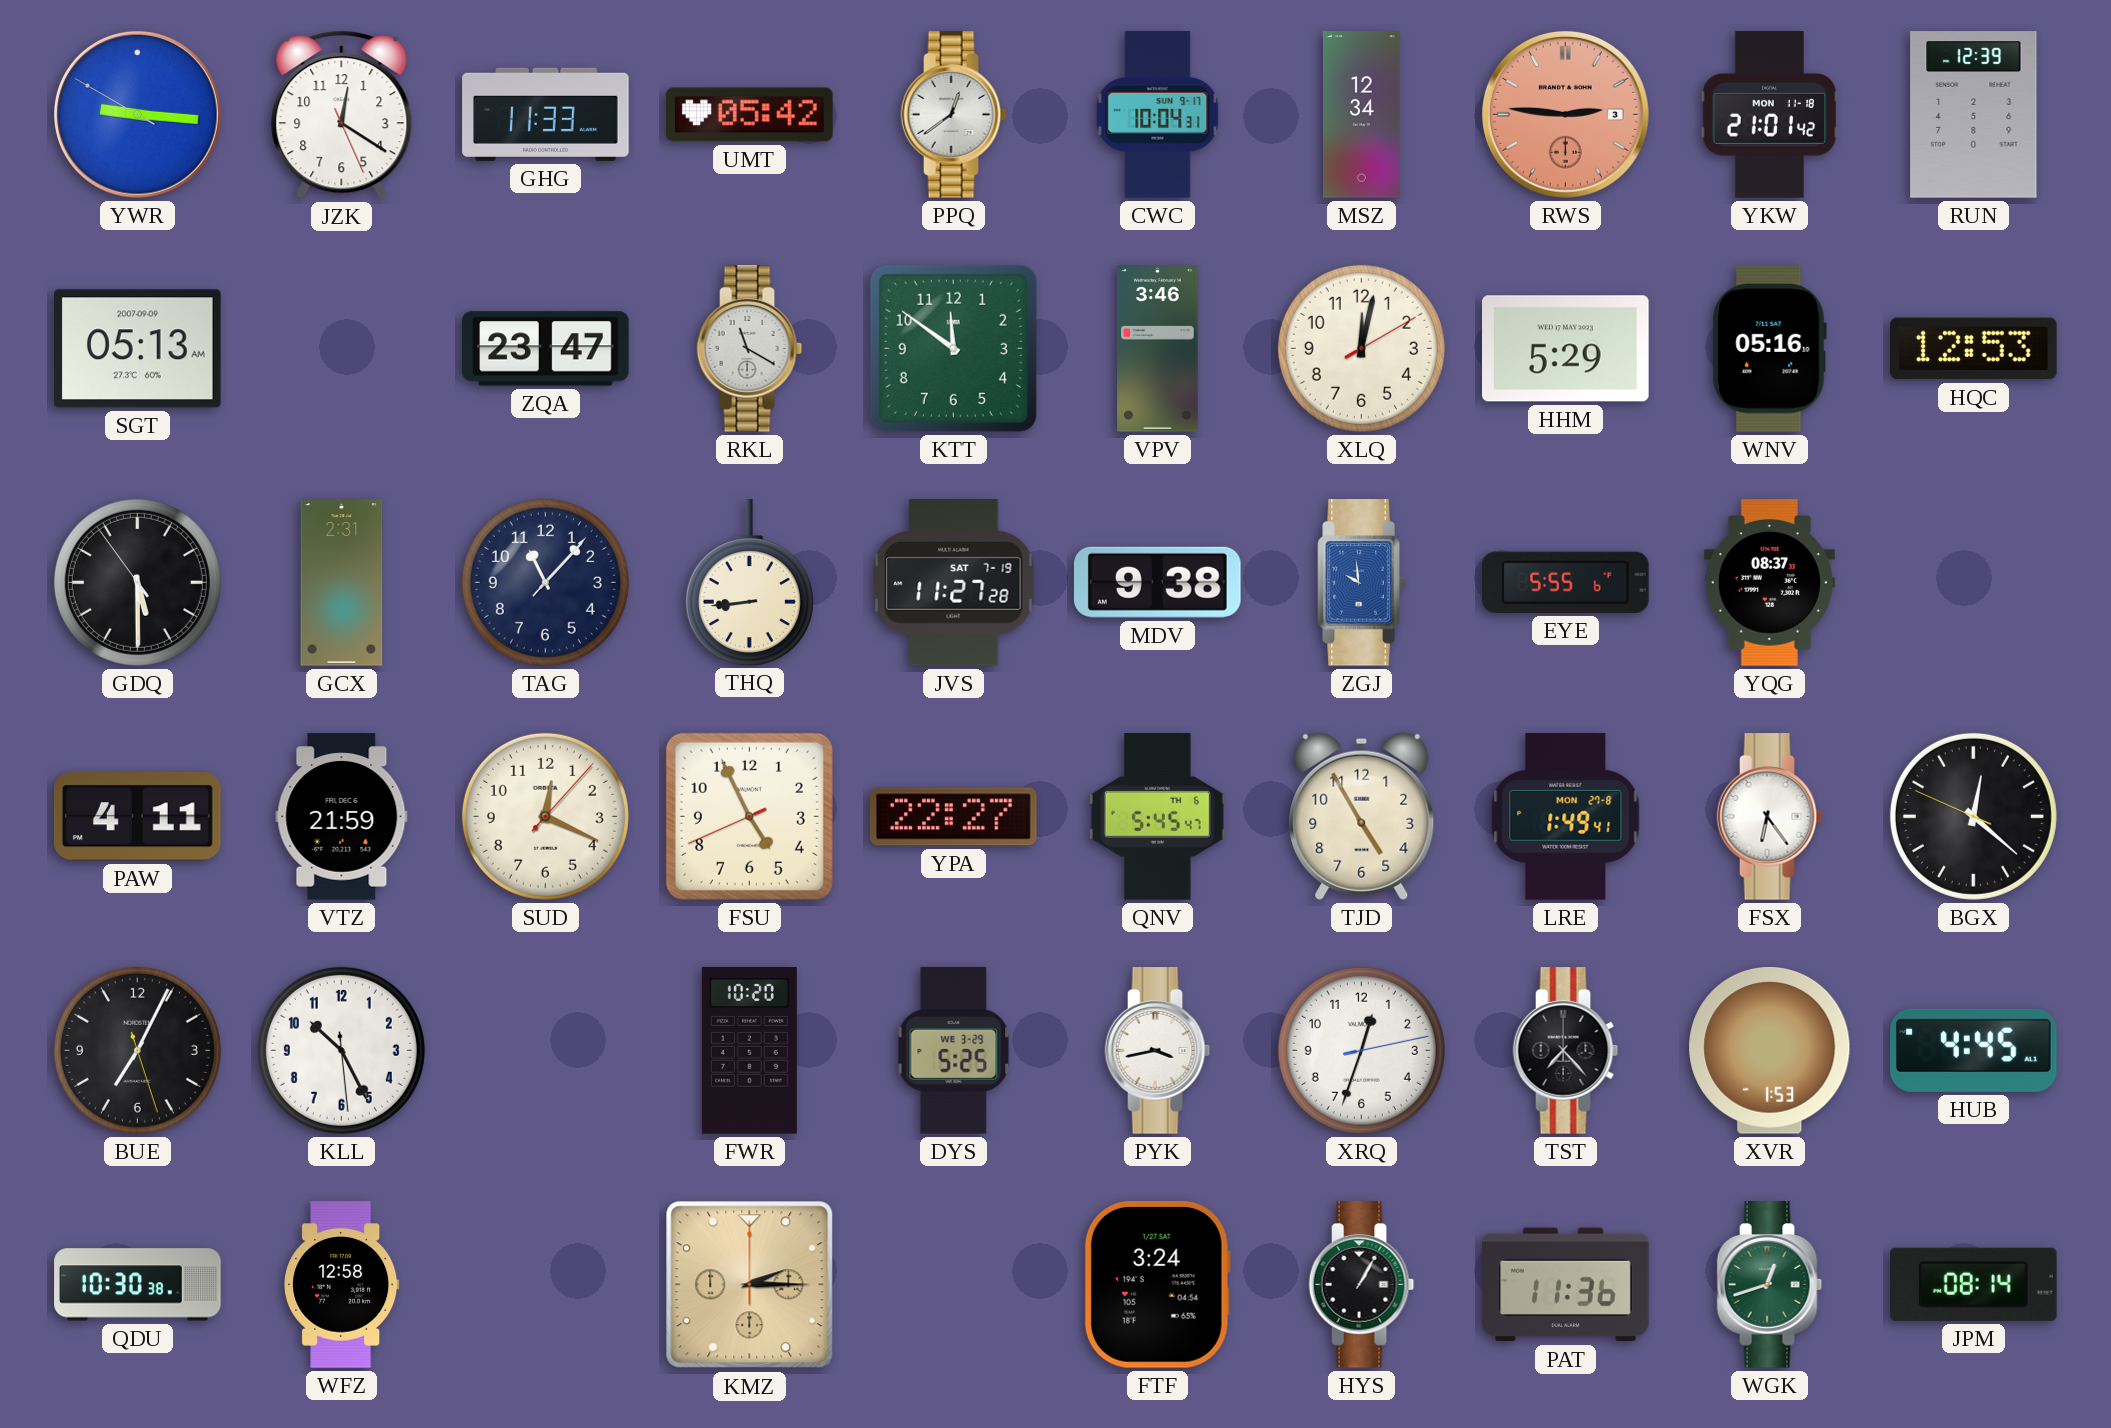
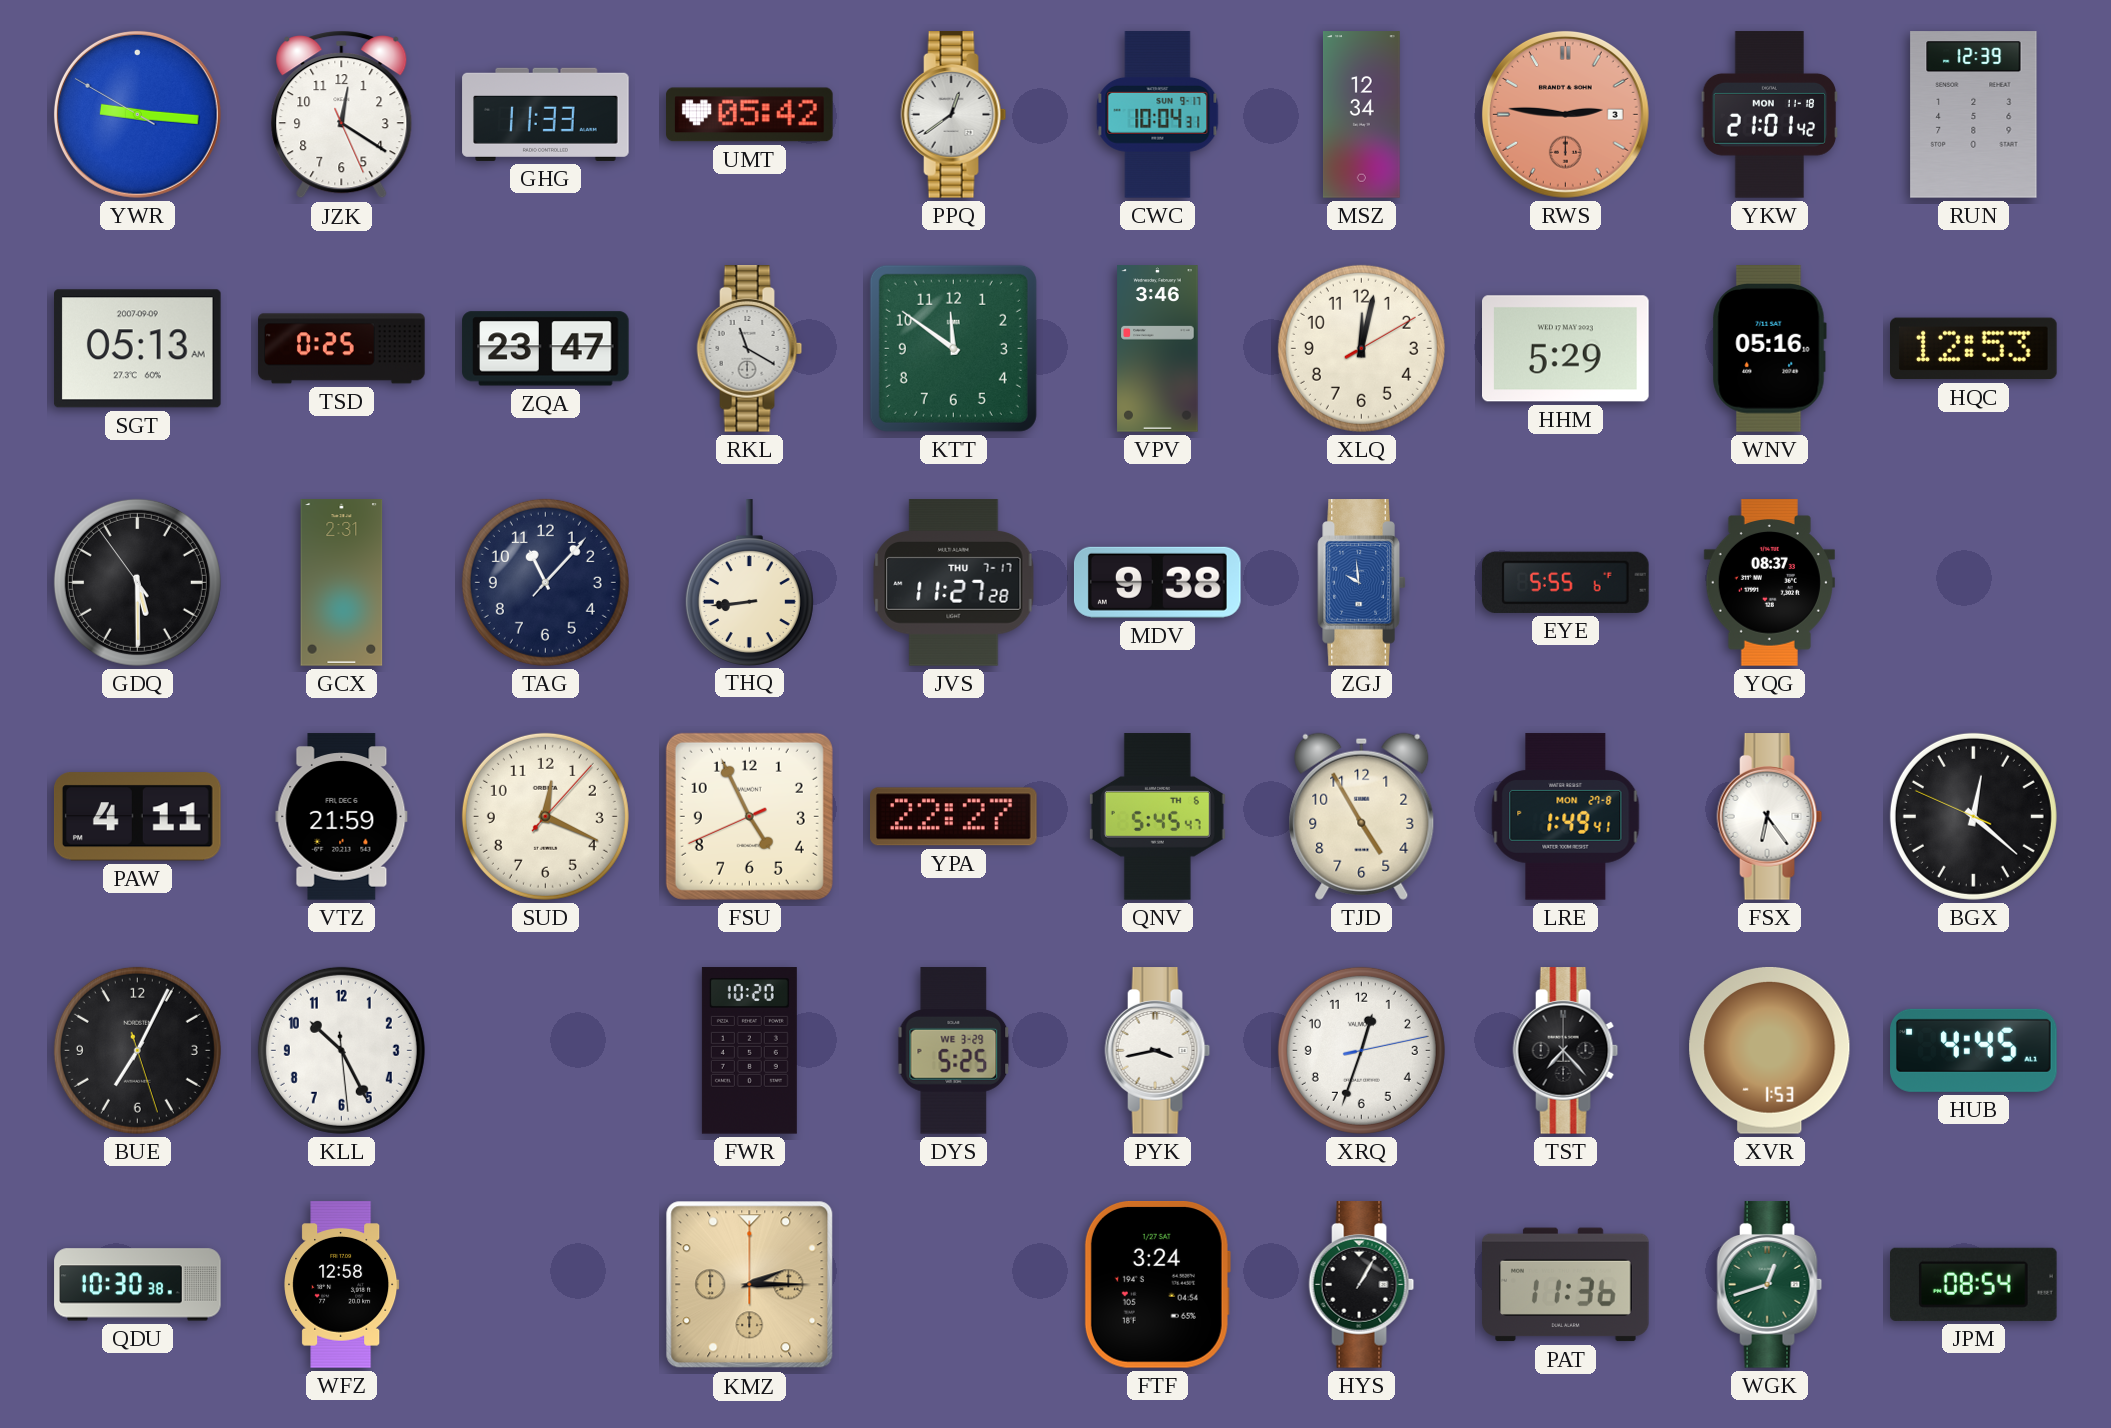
TSD: none -> 0:25 (342, 349)
JVS date: SAT 7-19 -> THU 7-17 (954, 583)
JPM: 08:14 -> 08:54 (1974, 1284)
